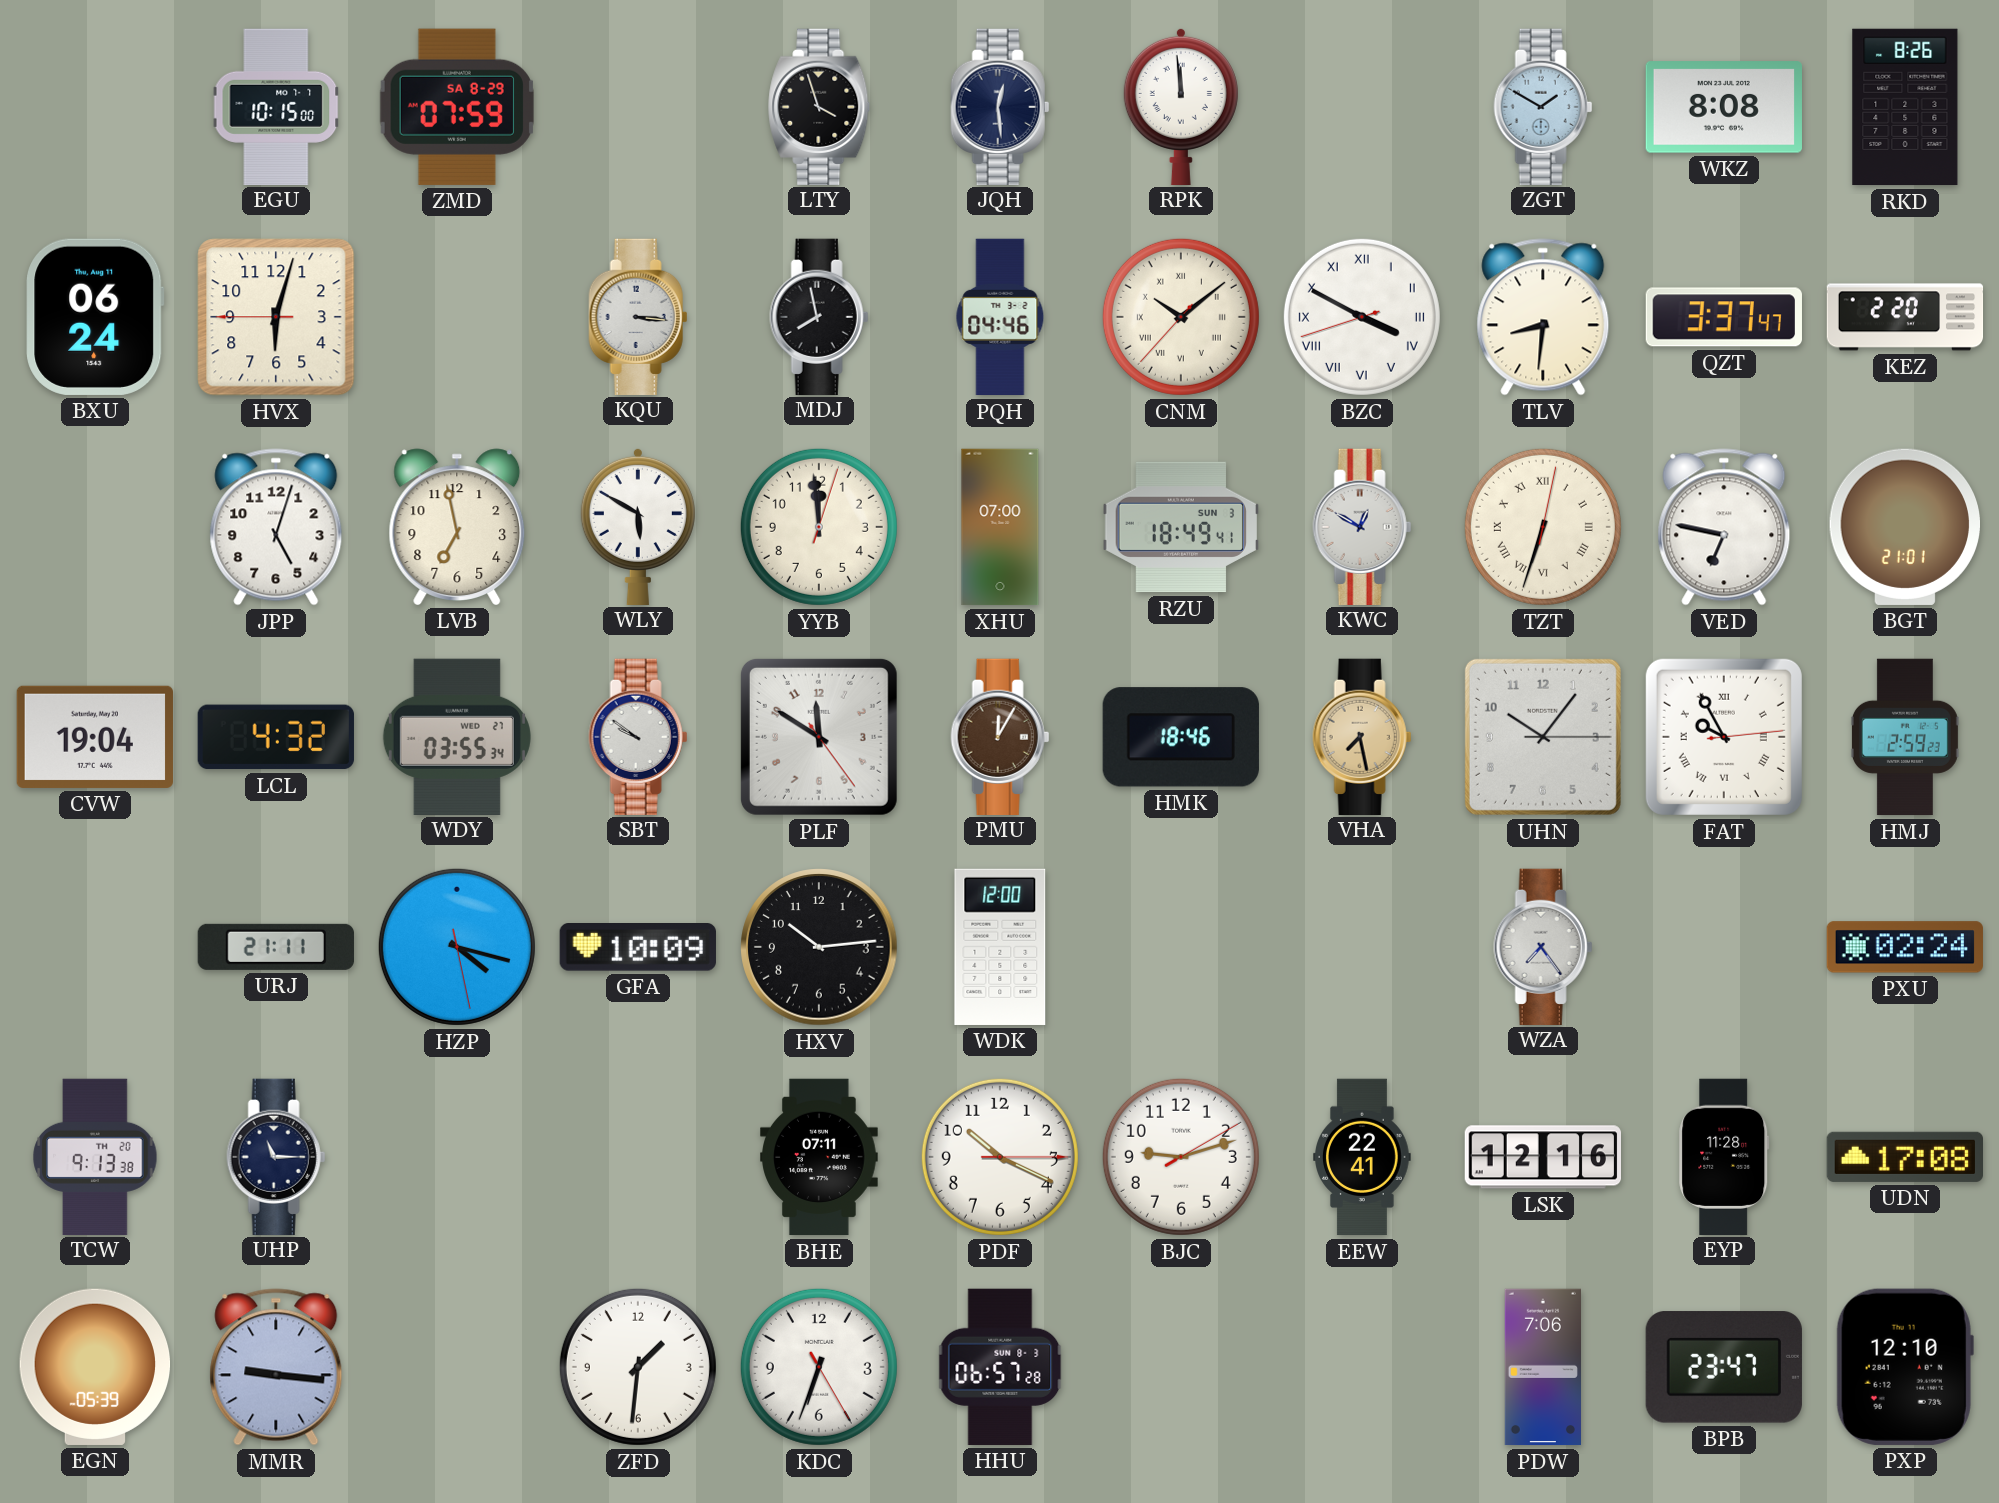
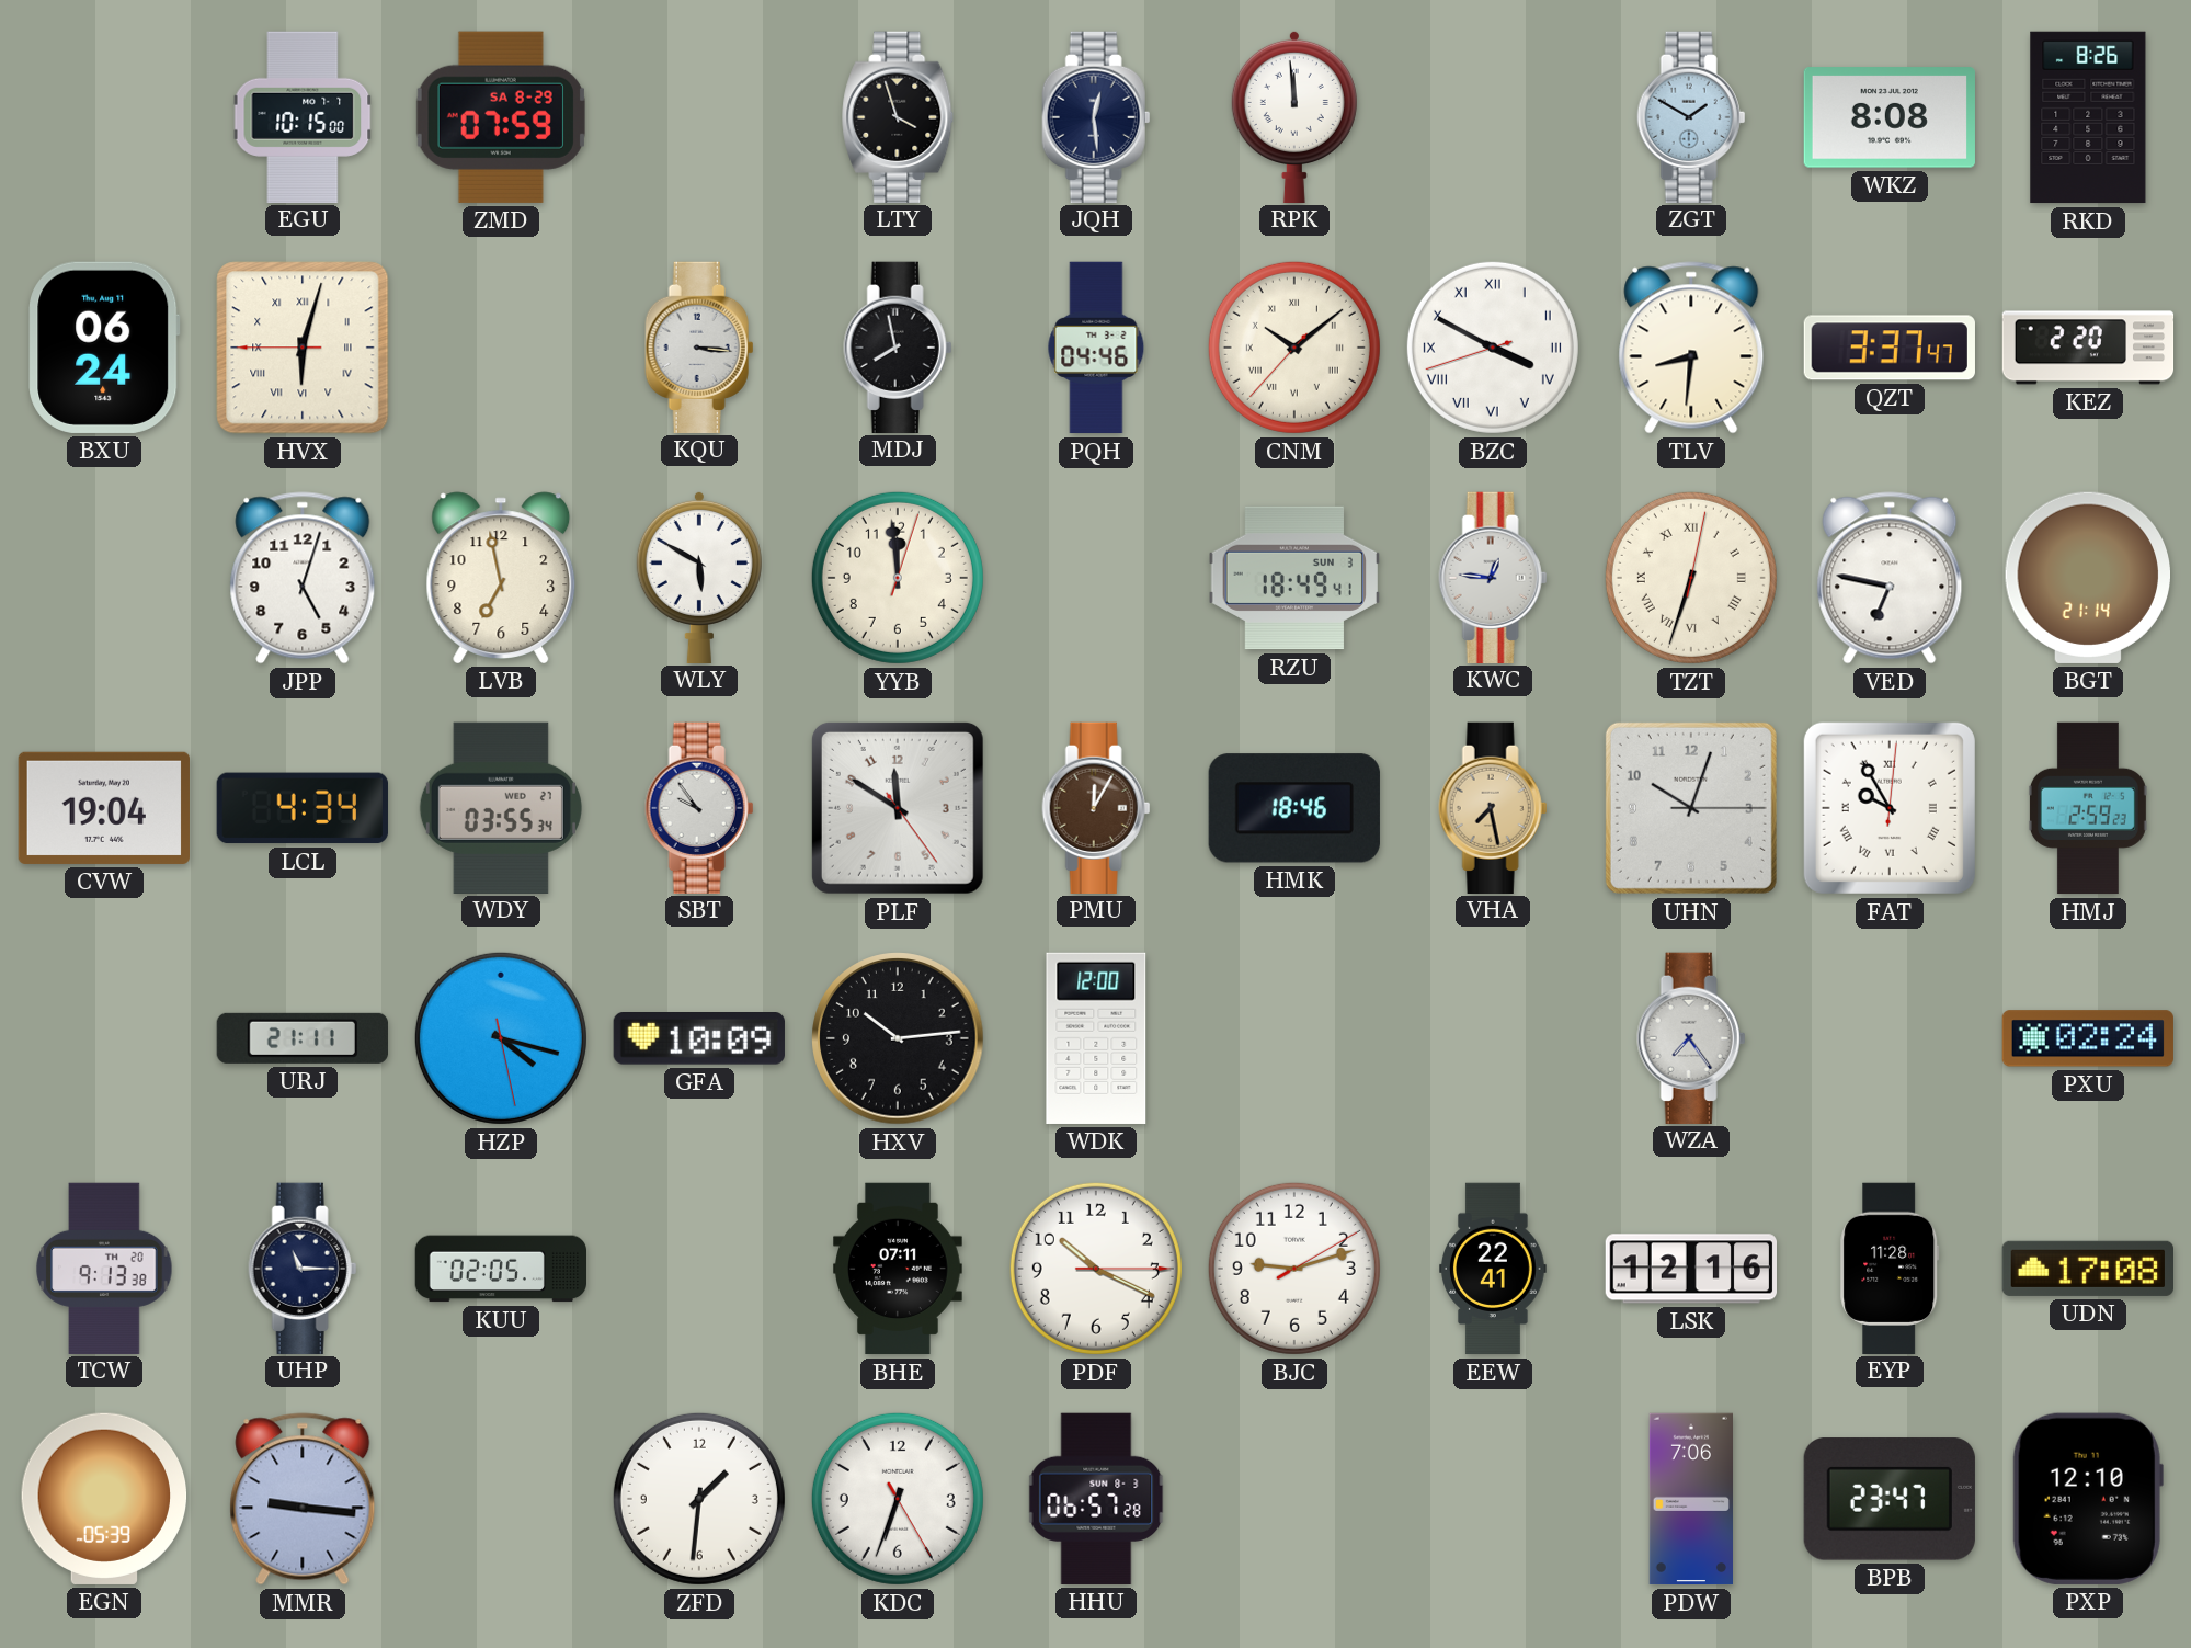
HVX numerals: Arabic -> Roman (303, 348)
XHU: 07:00 -> none (1000, 527)
KWC: 12:50 -> 12:46 (1493, 577)
BGT: 21:01 -> 21:14 (2087, 578)
LCL: 4:32 -> 4:34 (303, 808)
SBT: 9:51 -> 9:54 (699, 807)
UHN: 10:06 -> 10:03 (1691, 808)
FAT: 9:55:14 -> 9:55:01 (1890, 808)
KUU: none -> 02:05 (501, 1269)
